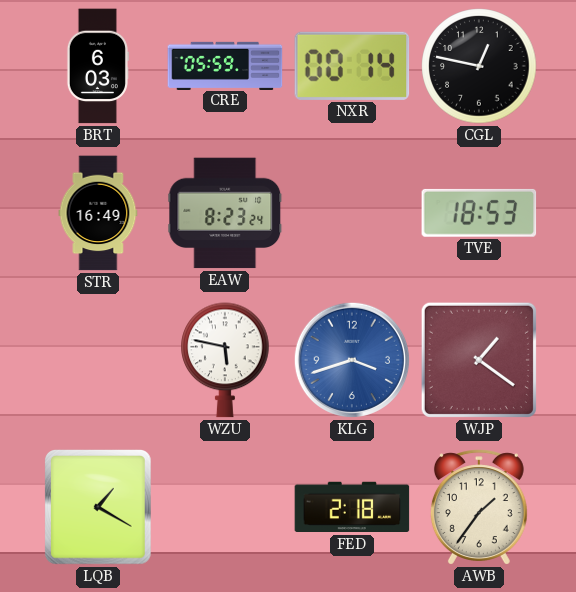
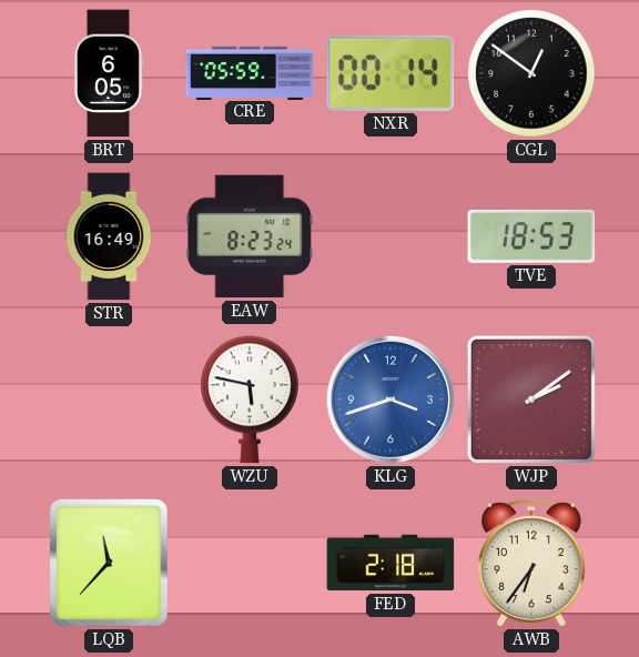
BRT: 6:03 -> 6:05 (108, 73)
CGL: 12:47 -> 12:51 (531, 73)
WJP: 1:21 -> 2:09 (531, 400)
LQB: 1:20 -> 11:37 (110, 564)
AWB: 1:36 -> 6:36 (531, 563)
